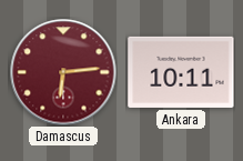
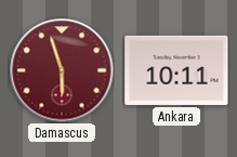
Damascus: 6:14 -> 5:57 (62, 70)
